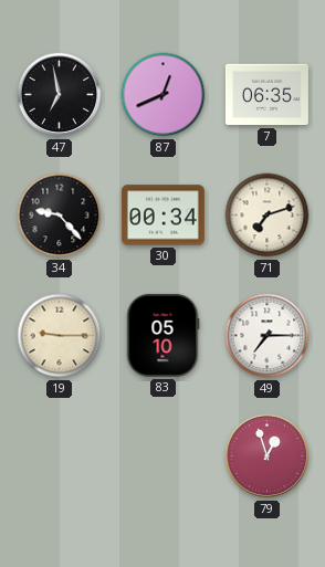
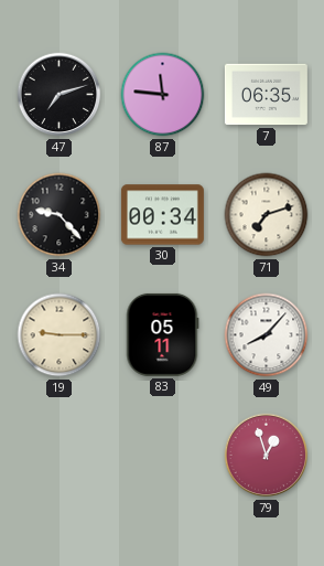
47: 6:58 -> 7:12 (60, 95)
87: 12:41 -> 11:46 (163, 95)
83: 05:10 -> 05:11 (162, 334)
49: 7:15 -> 8:07 (267, 335)
